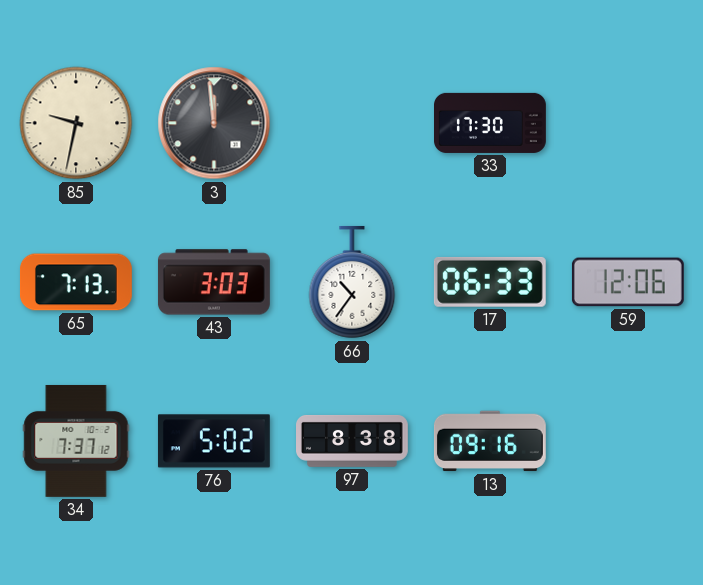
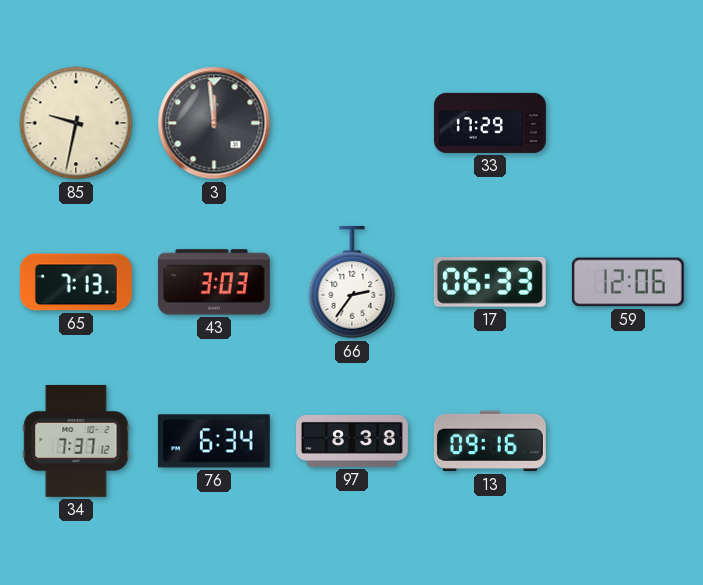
33: 17:30 -> 17:29 (491, 123)
66: 10:36 -> 2:36 (352, 282)
76: 5:02 -> 6:34 (214, 441)
